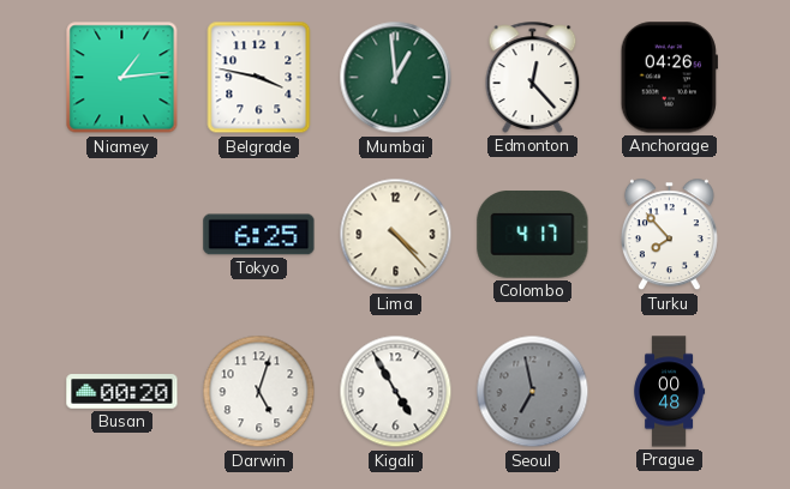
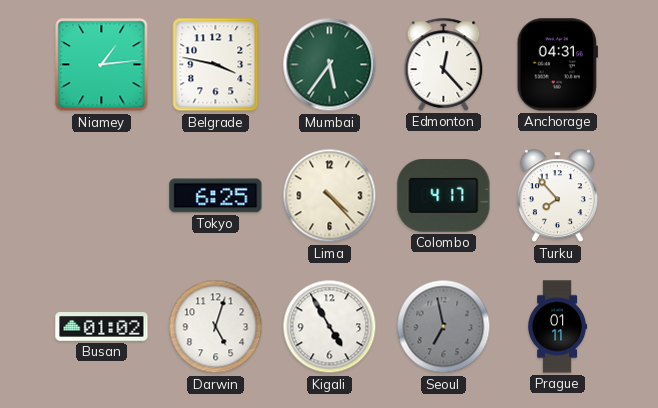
Mumbai: 12:59 -> 5:36 (330, 65)
Anchorage: 04:26 -> 04:31 (557, 65)
Busan: 00:20 -> 01:02 (102, 327)
Prague: 00:48 -> 01:11 (558, 327)
